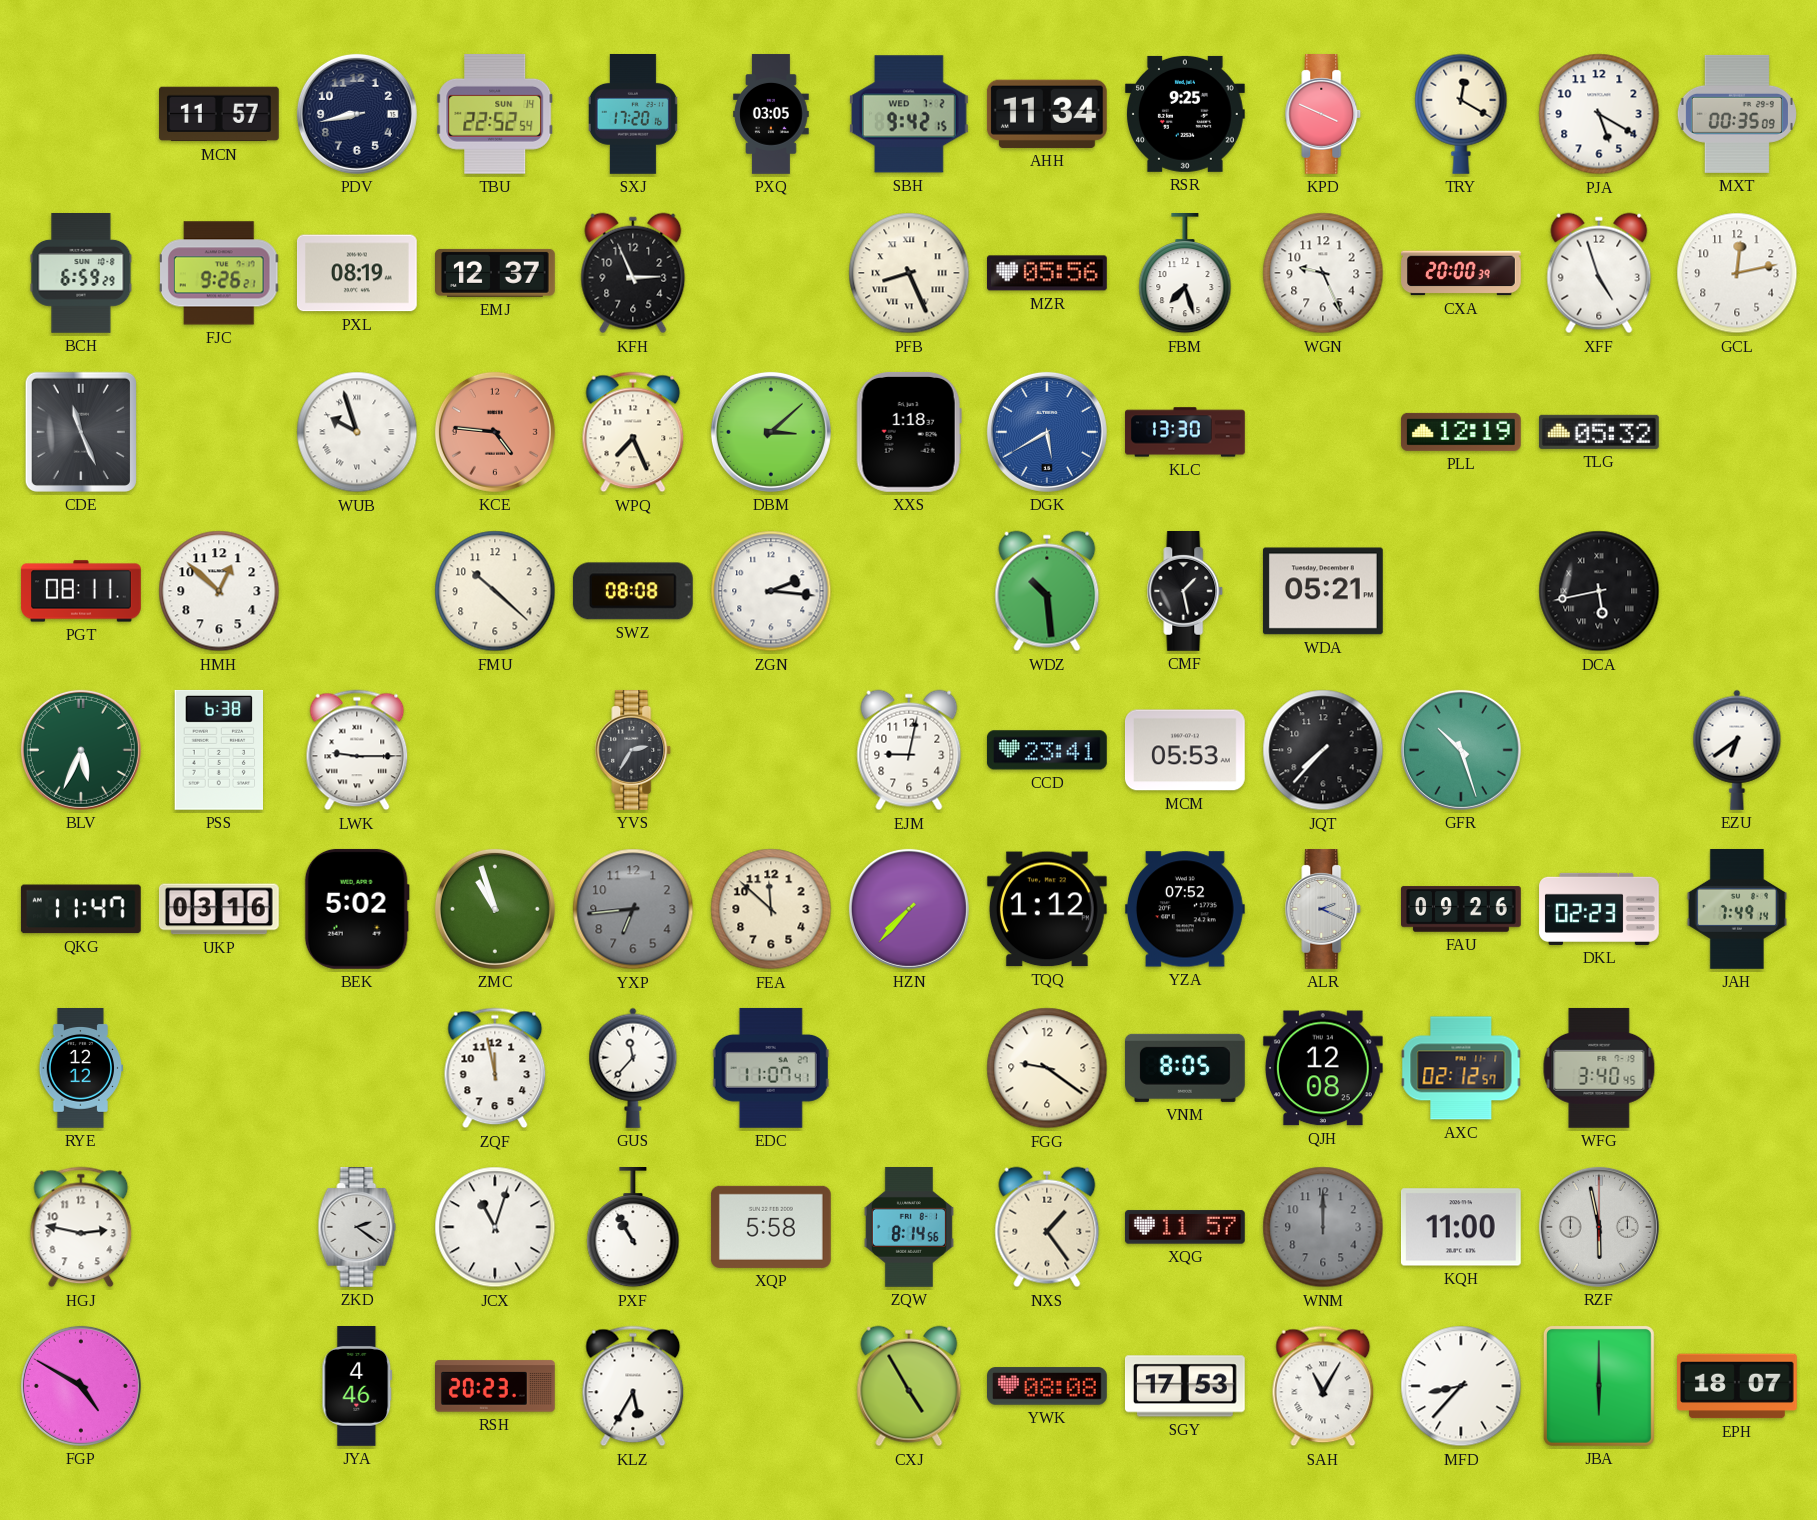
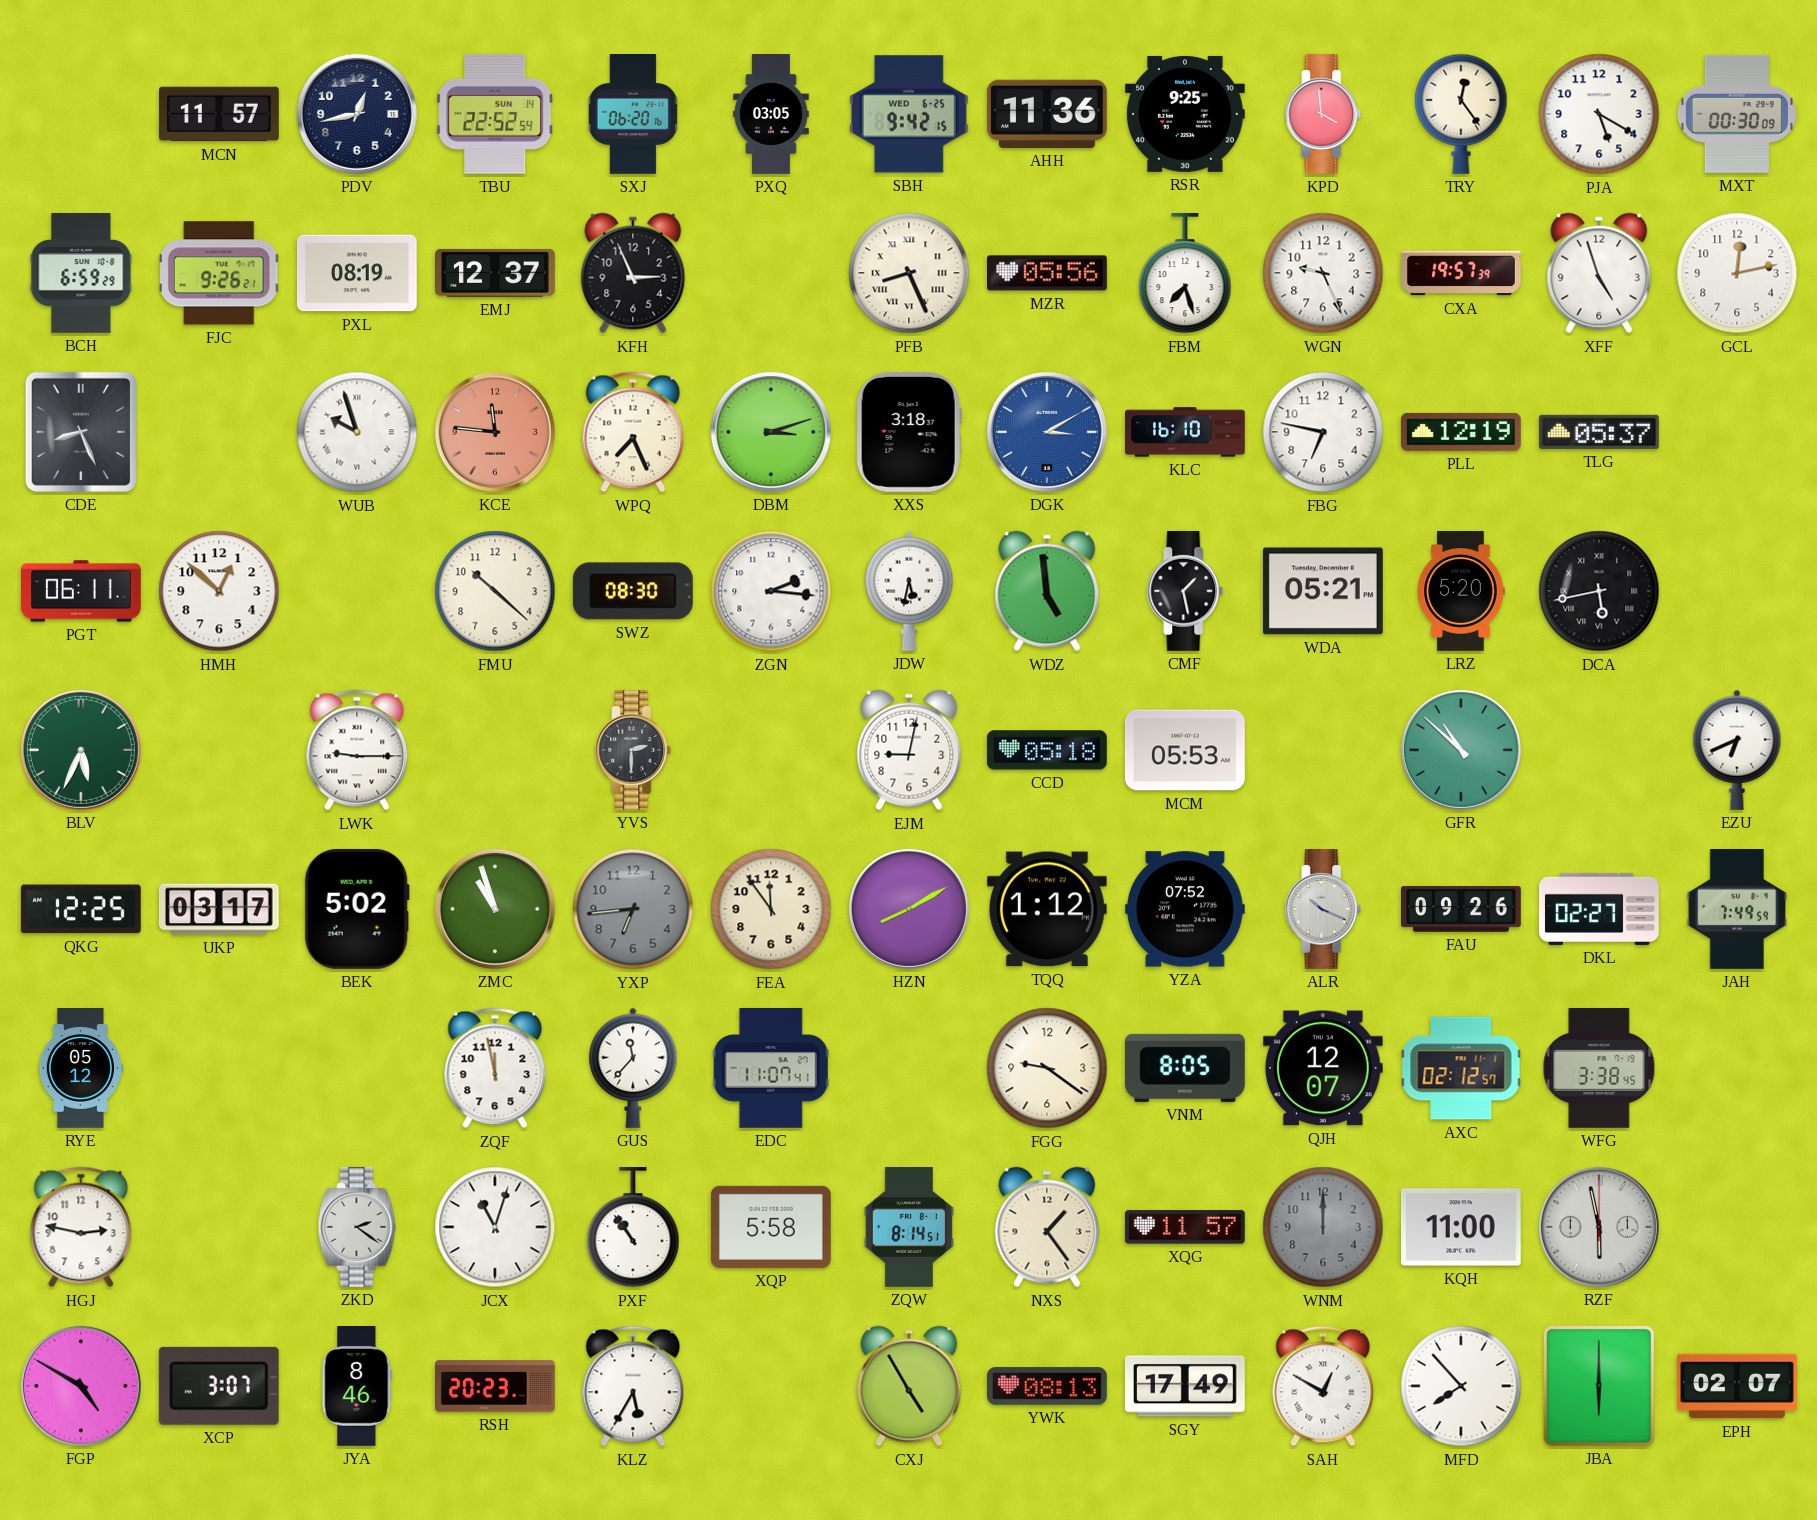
PDV: 8:43 -> 12:43 (357, 114)
SXJ: 17:20 -> 06:20 (633, 115)
SBH date: WED 7-2 -> WED 6-25 (909, 114)
AHH: 11:34 -> 11:36 (1047, 114)
KPD: 3:49 -> 3:59 (1323, 115)
TRY: 12:20 -> 12:24 (1461, 114)
MXT: 00:35 -> 00:30 (1737, 114)
CXA: 20:00 -> 19:57 (1462, 273)
CDE: 11:26 -> 8:26 (81, 432)
KCE: 4:46 -> 11:46 (495, 432)
DBM: 3:08 -> 3:12 (771, 432)
XXS: 1:18 -> 3:18 (909, 432)
DGK: 5:40 -> 3:10 (1047, 432)
KLC: 13:30 -> 16:10 (1185, 432)
FBG: none -> 6:47 (1323, 432)
TLG: 05:32 -> 05:37 (1599, 432)
PGT: 08:11 -> 06:11 (81, 591)
SWZ: 08:08 -> 08:30 (633, 591)
JDW: none -> 5:32 (909, 591)
WDZ: 10:29 -> 4:59 (1047, 591)
LRZ: none -> 5:20 (1461, 591)
PSS: 6:38 -> none (218, 750)
YVS: 2:35 -> 2:30 (633, 751)
CCD: 23:41 -> 05:18 (1047, 750)
JQT: 7:37 -> none (1323, 750)
GFR: 10:27 -> 10:52 (1461, 750)
EZU: 6:39 -> 6:41 (1737, 750)
QKG: 11:47 -> 12:25 (81, 909)
UKP: 03:16 -> 03:17 (219, 909)
FEA: 11:52 -> 11:54 (771, 909)
HZN: 7:37 -> 8:10 (909, 909)
ALR: 2:19 -> 10:19 (1323, 910)
DKL: 02:23 -> 02:27 (1599, 909)
JAH: 7:49:14 -> 7:49:59 (1737, 910)
RYE: 12:12 -> 05:12 (80, 1069)
QJH: 12:08 -> 12:07 (1323, 1068)
WFG: 3:40 -> 3:38 (1599, 1068)
PXF: 10:55 -> 10:54 (633, 1228)
ZQW: 8:14:56 -> 8:14:51 (909, 1228)
XCP: none -> 3:07 (219, 1386)
JYA: 4:46 -> 8:46 (357, 1387)
YWK: 08:08 -> 08:13 (1048, 1386)
SGY: 17:53 -> 17:49 (1185, 1386)
SAH: 11:05 -> 12:50 (1323, 1386)
MFD: 8:37 -> 7:53 (1461, 1386)
EPH: 18:07 -> 02:07 (1738, 1386)
